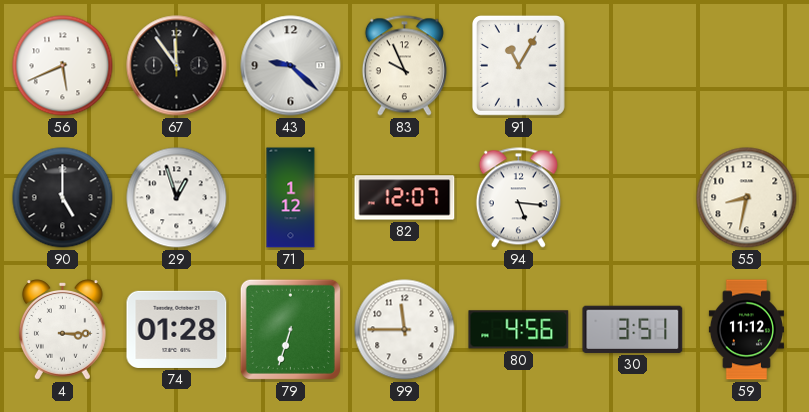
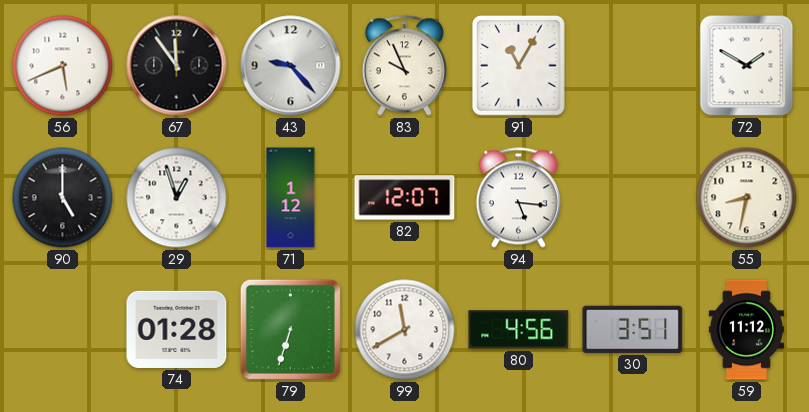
43: 9:22 -> 9:23 (291, 66)
72: none -> 1:50 (747, 66)
4: 3:15 -> none (63, 330)
99: 11:45 -> 11:40 (405, 330)
